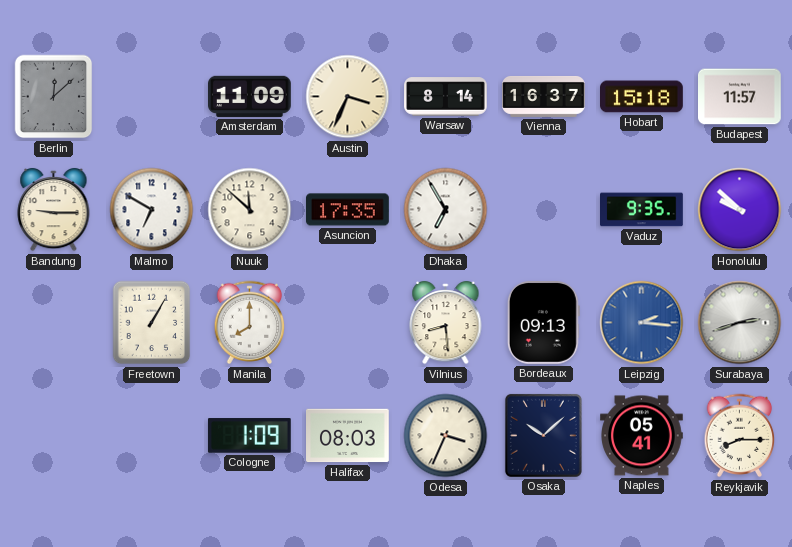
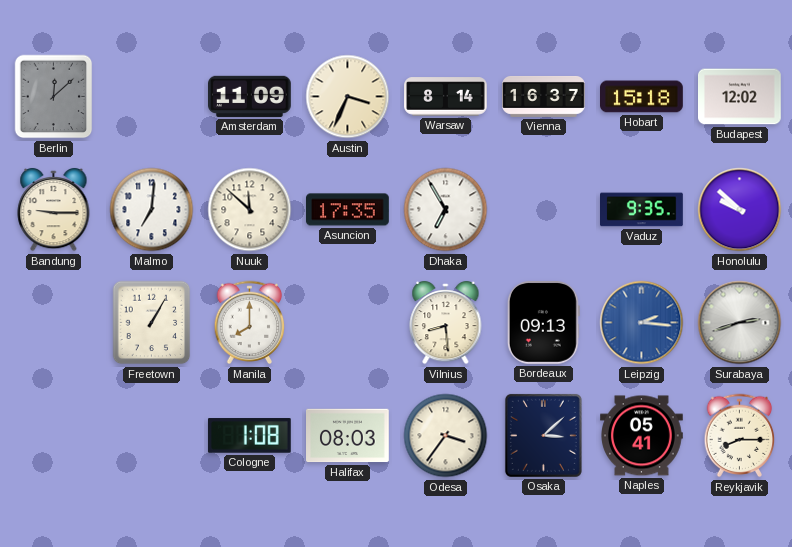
Budapest: 11:57 -> 12:02 (740, 97)
Malmo: 6:50 -> 7:01 (152, 210)
Cologne: 1:09 -> 1:08 (249, 436)
Odesa: 3:34 -> 3:36 (446, 436)
Osaka: 10:08 -> 3:08 (543, 435)
